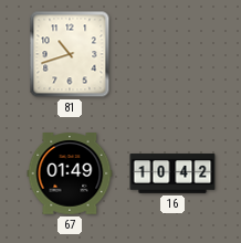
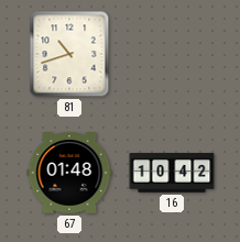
67: 01:49 -> 01:48 (69, 174)
